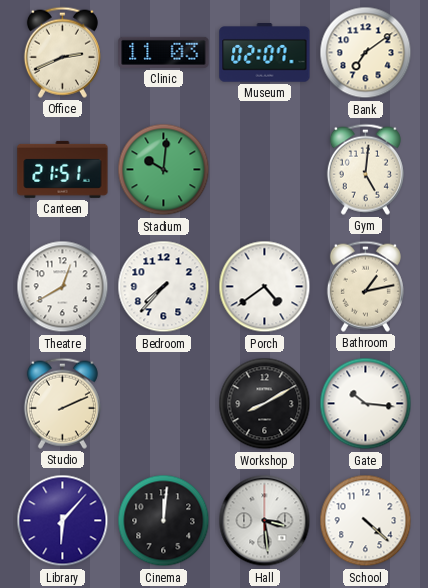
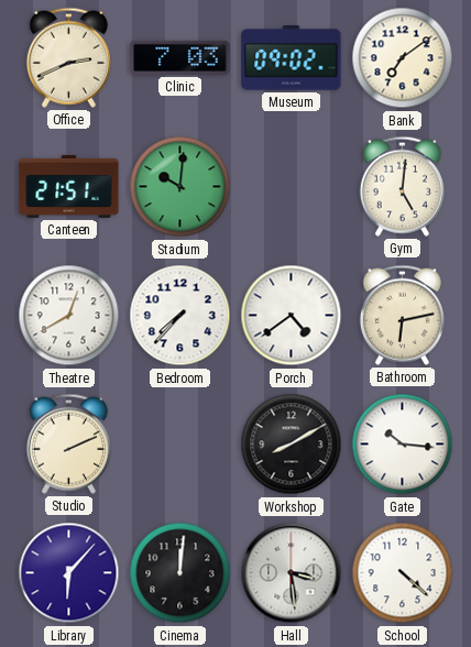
Clinic: 11:03 -> 7:03 (180, 57)
Museum: 02:07 -> 09:02 (292, 58)
Bathroom: 1:13 -> 6:13 (402, 315)
